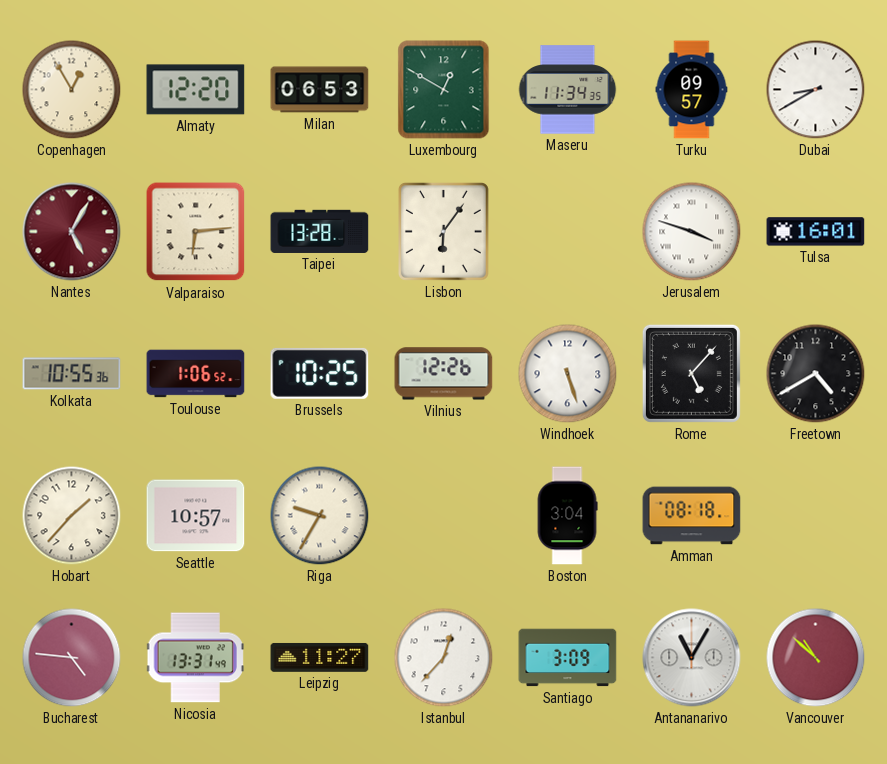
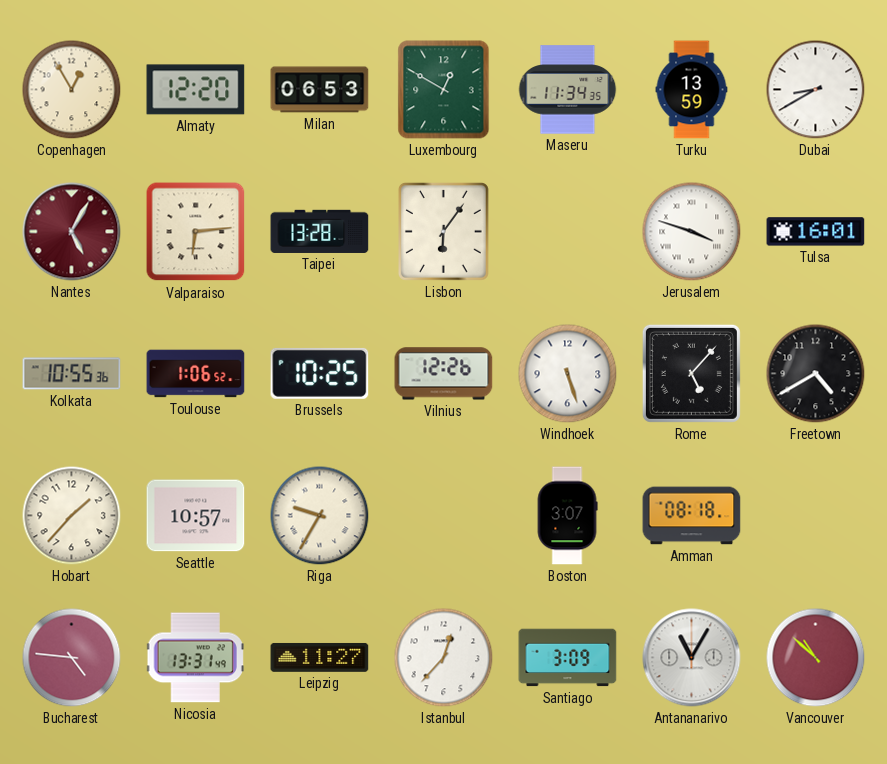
Turku: 09:57 -> 13:59 (692, 90)
Boston: 3:04 -> 3:07 (567, 516)
